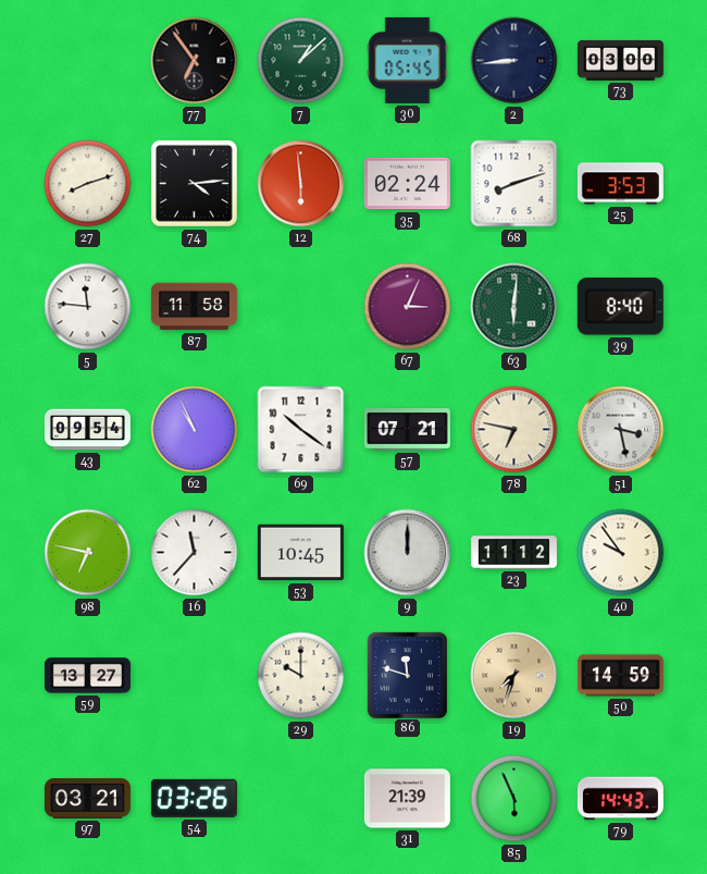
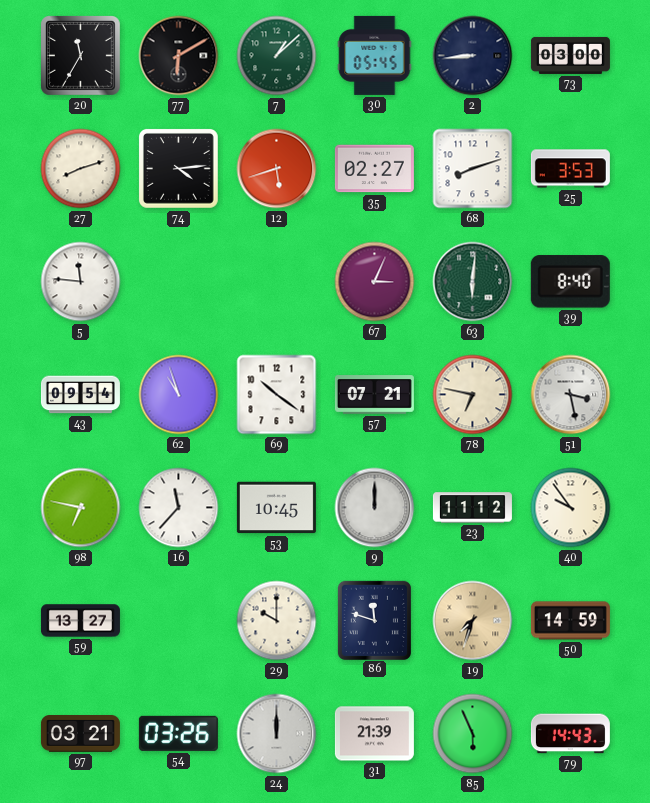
20: none -> 11:35 (81, 56)
77: 6:54 -> 6:10 (179, 56)
12: 5:59 -> 5:42 (277, 169)
35: 02:24 -> 02:27 (374, 169)
87: 11:58 -> none (194, 307)
62: 10:56 -> 10:57 (179, 395)
24: none -> 12:00 (277, 734)
